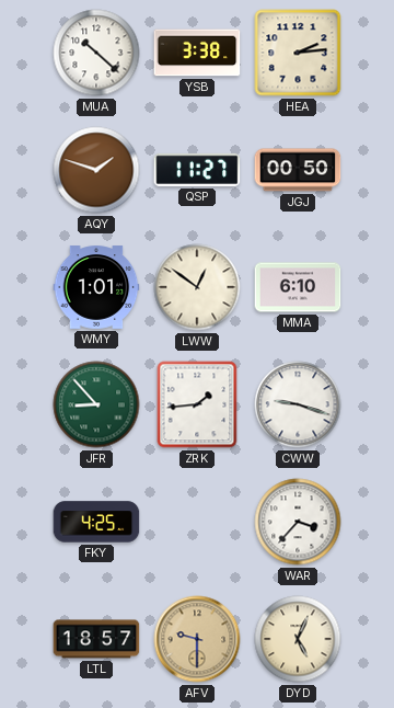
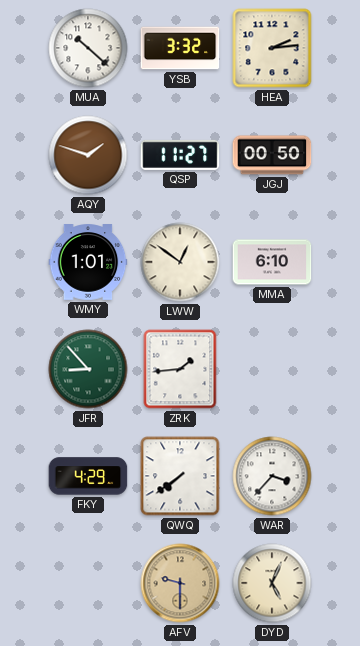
YSB: 3:38 -> 3:32 (180, 48)
CWW: 9:18 -> none (298, 404)
FKY: 4:25 -> 4:29 (88, 476)
QWQ: none -> 7:39 (180, 476)
LTL: 18:57 -> none (96, 639)
